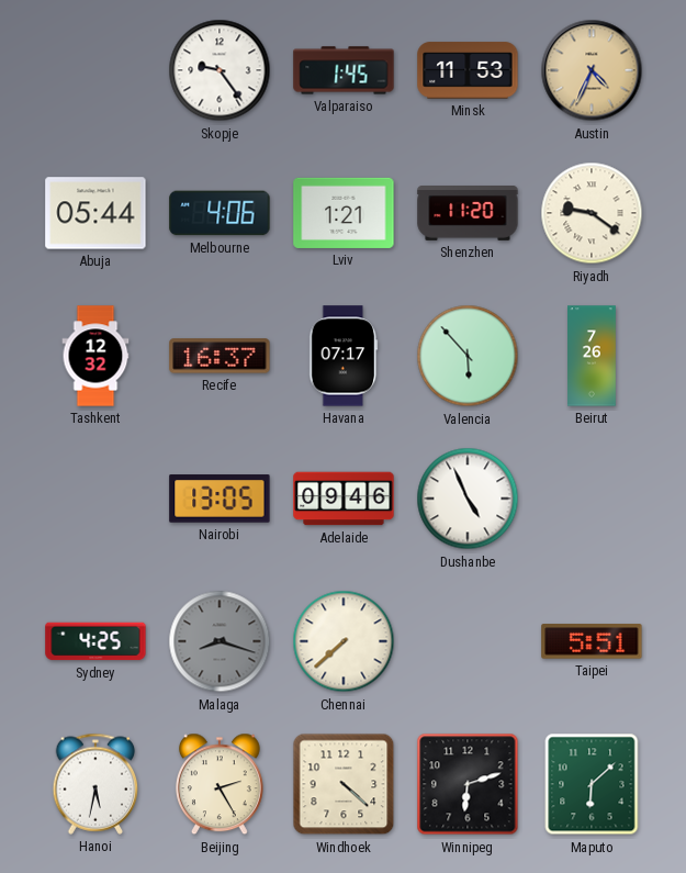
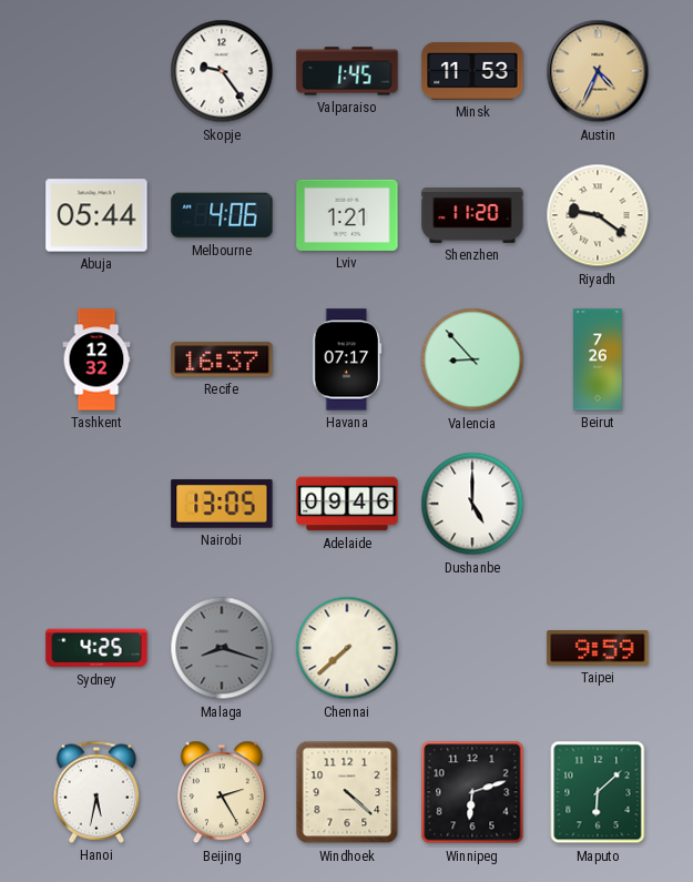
Valencia: 5:53 -> 8:53 (472, 359)
Dushanbe: 4:56 -> 5:00 (472, 504)
Taipei: 5:51 -> 9:59 (598, 648)
